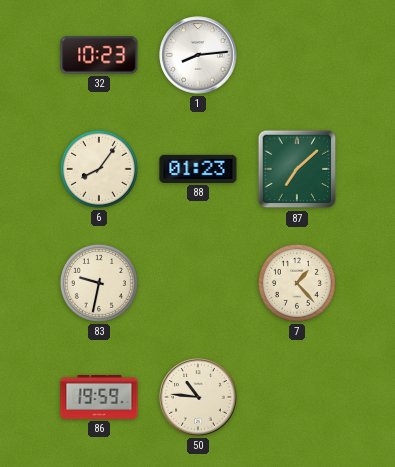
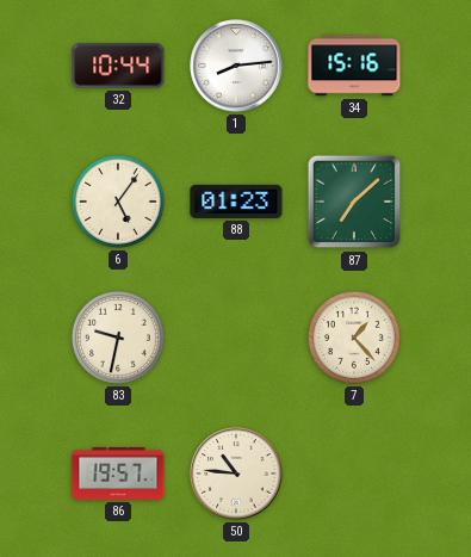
32: 10:23 -> 10:44 (118, 66)
34: none -> 15:16 (354, 66)
6: 8:06 -> 5:06 (118, 202)
86: 19:59 -> 19:57 (118, 474)
